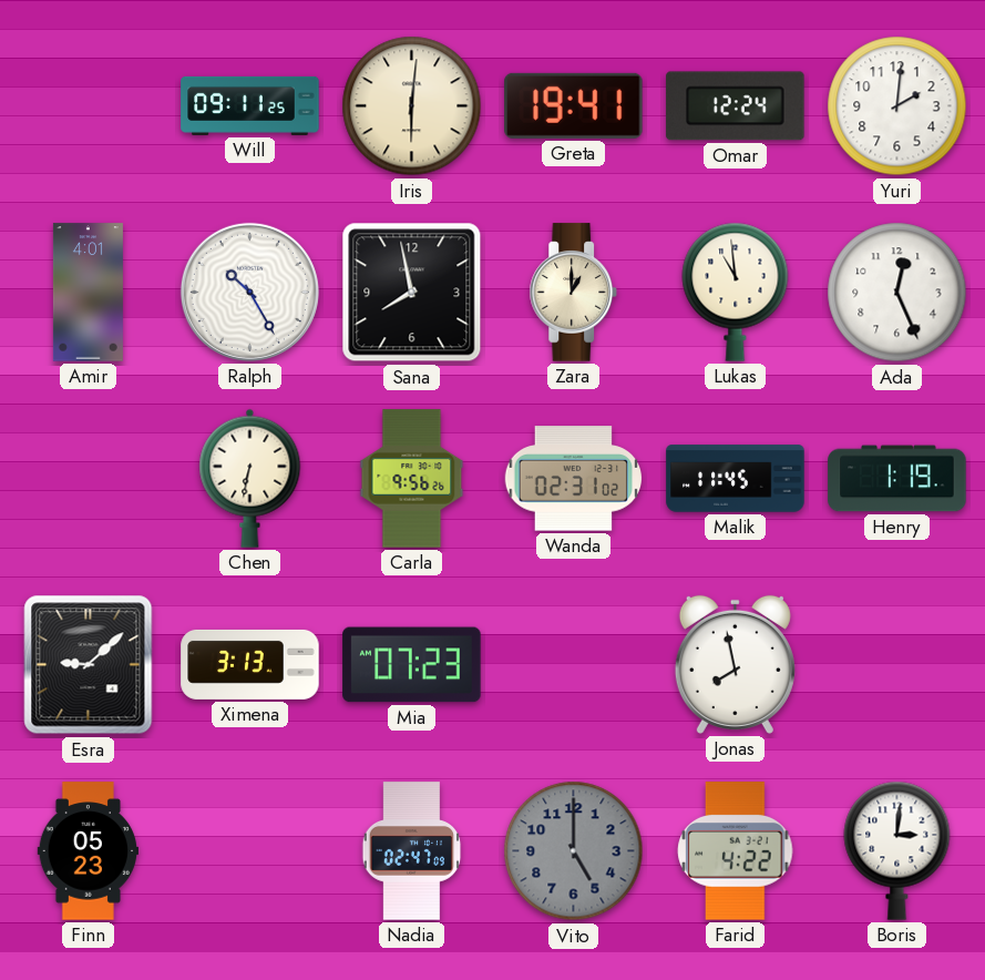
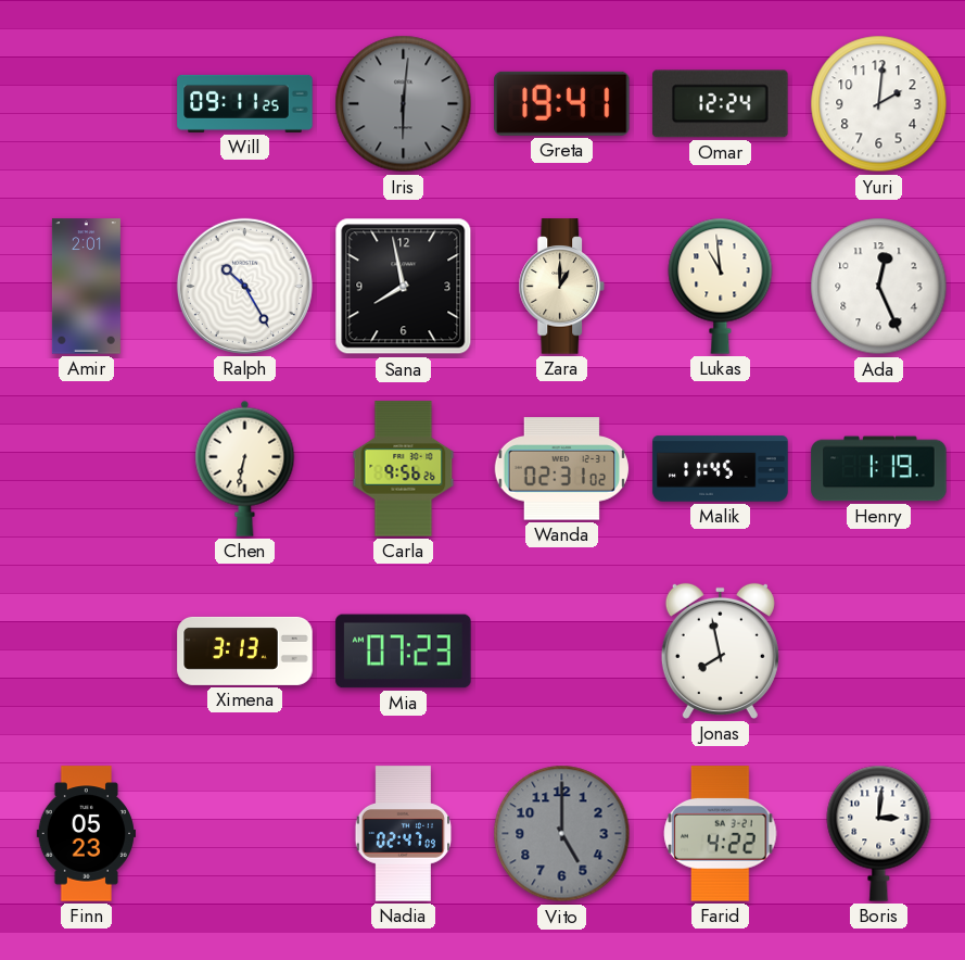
Iris dial: cream -> grey (404, 104)
Amir: 4:01 -> 2:01 (86, 287)
Esra: 9:08 -> none (89, 665)
